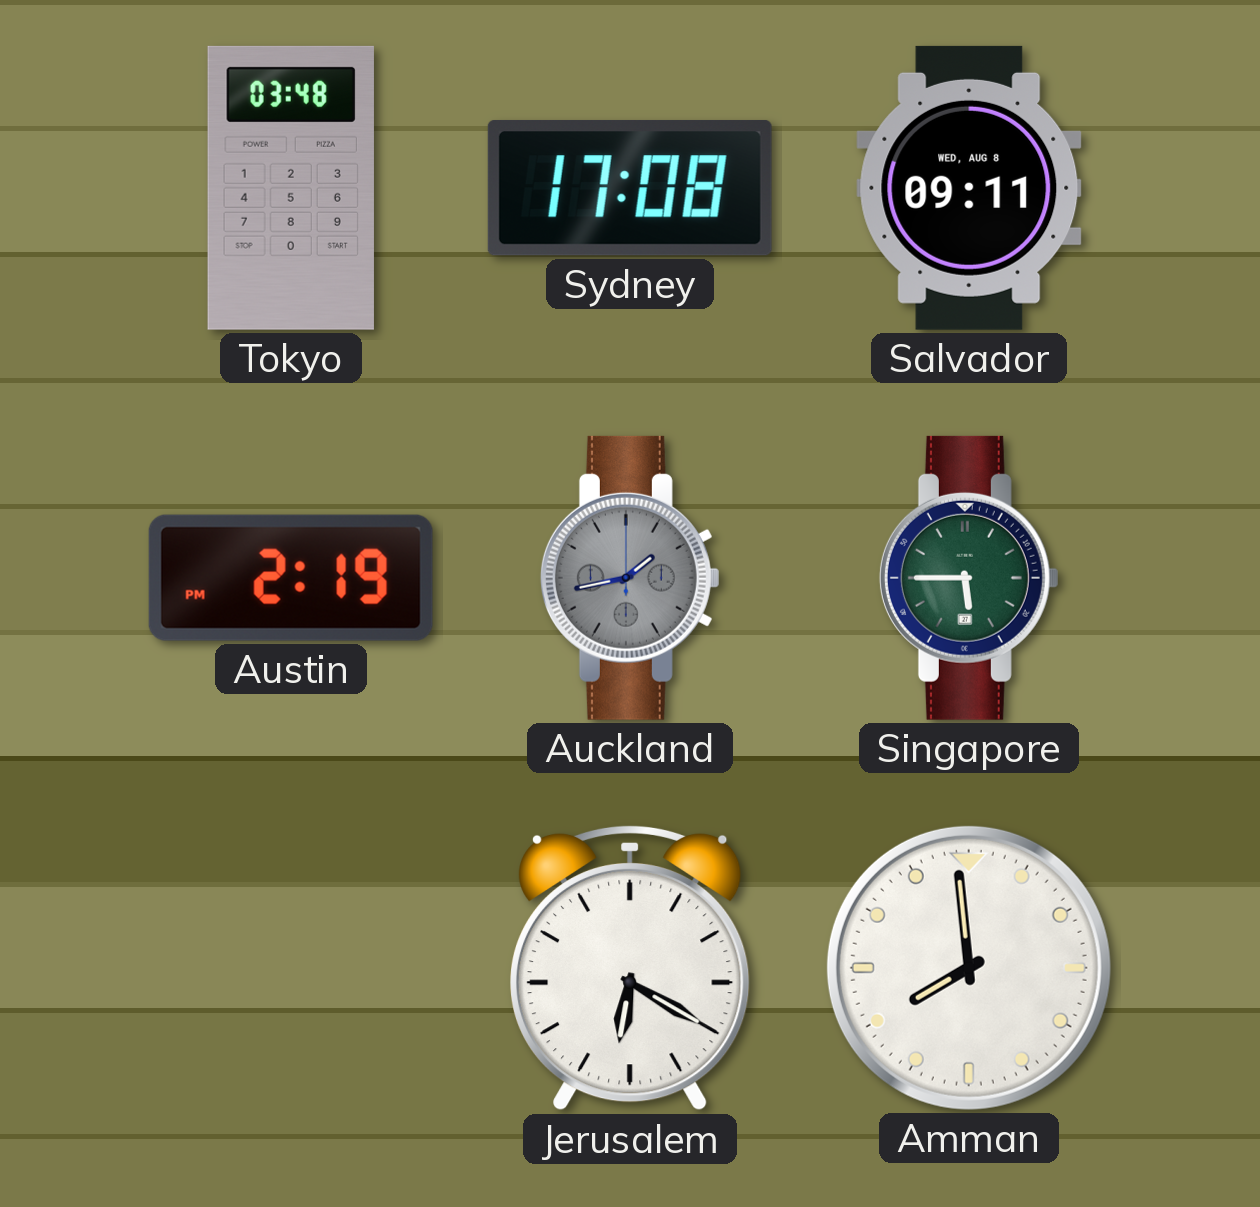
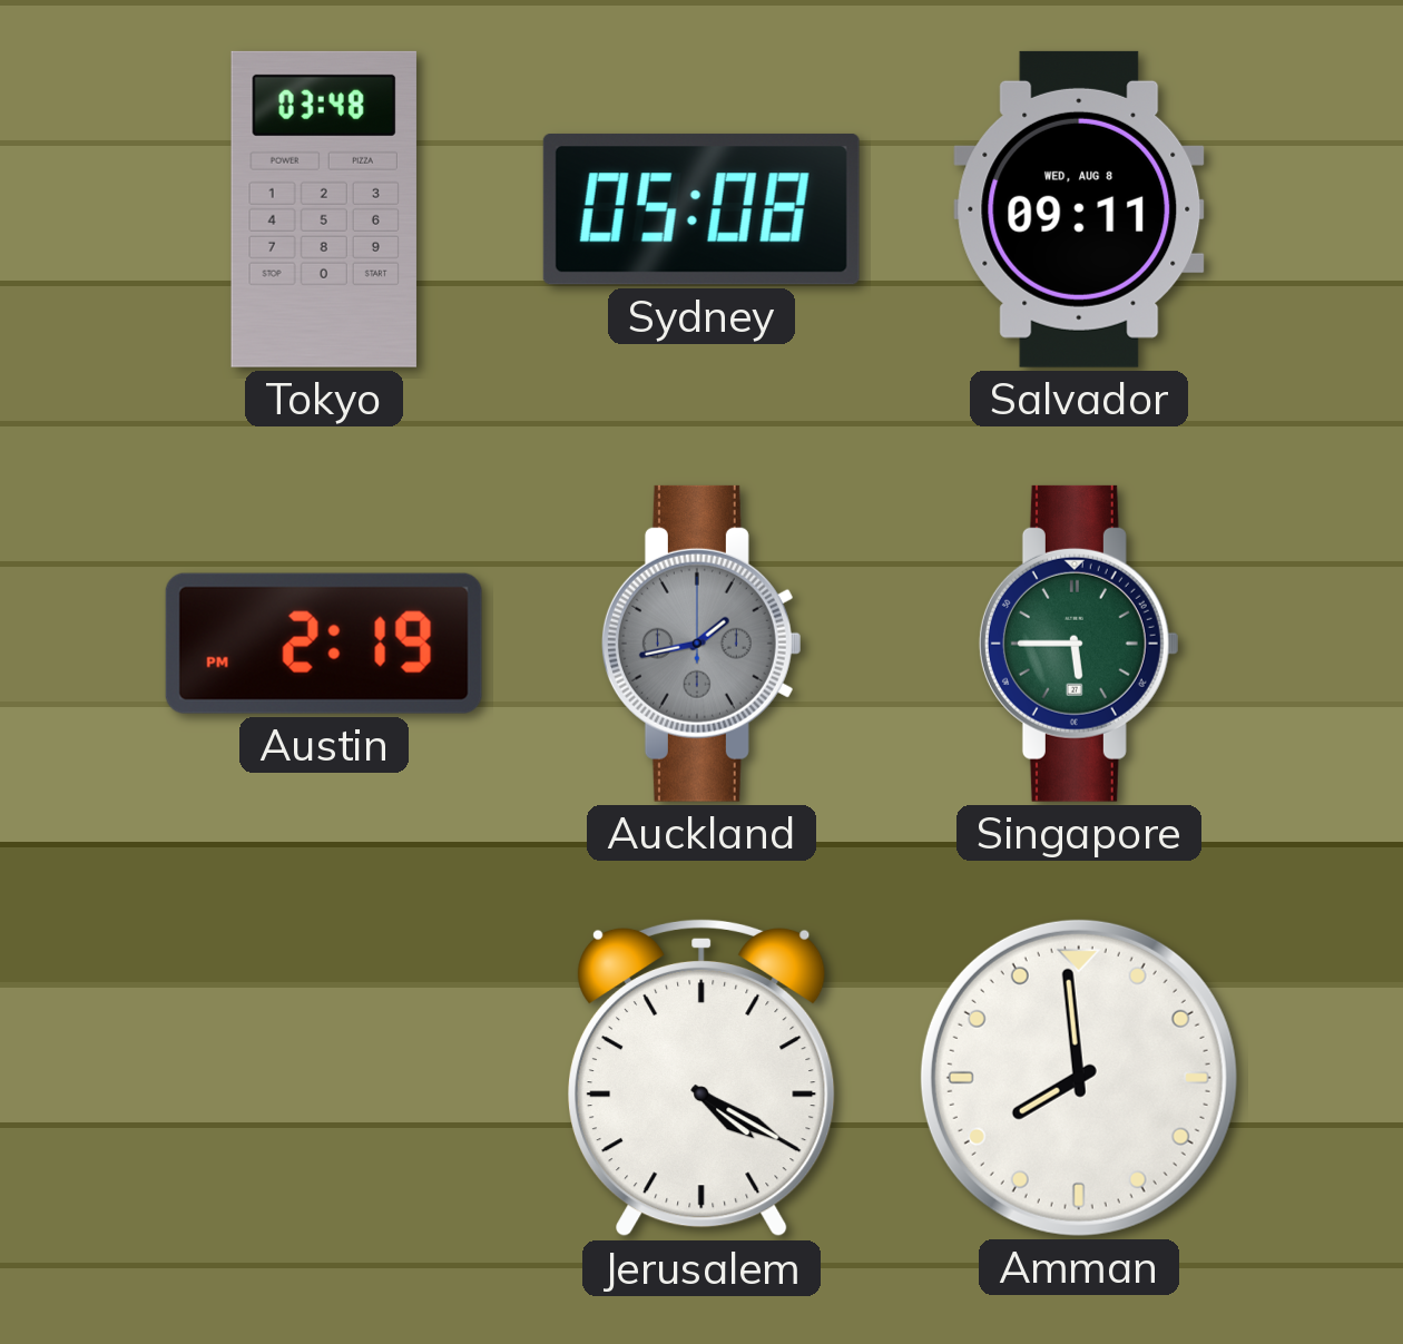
Sydney: 17:08 -> 05:08 (701, 209)
Jerusalem: 6:20 -> 4:20 (703, 1078)
